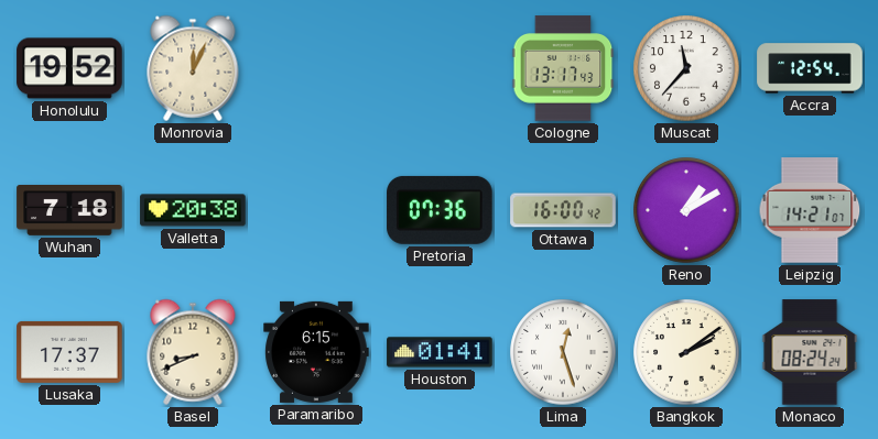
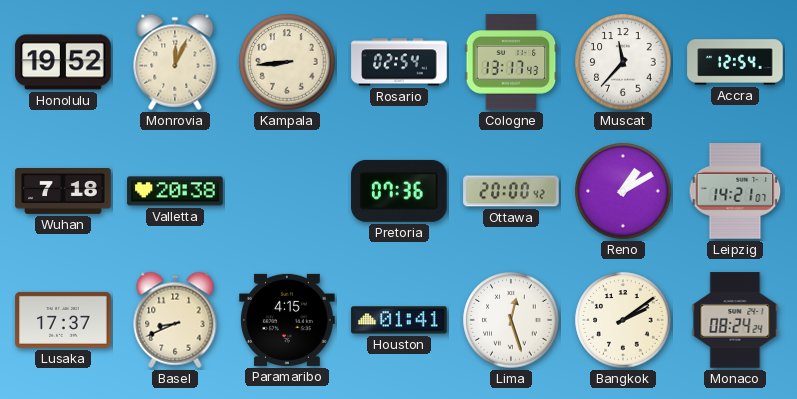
Kampala: none -> 8:44 (287, 62)
Rosario: none -> 02:54 (399, 62)
Ottawa: 16:00 -> 20:00 (511, 191)
Paramaribo: 6:15 -> 4:15 (287, 320)
